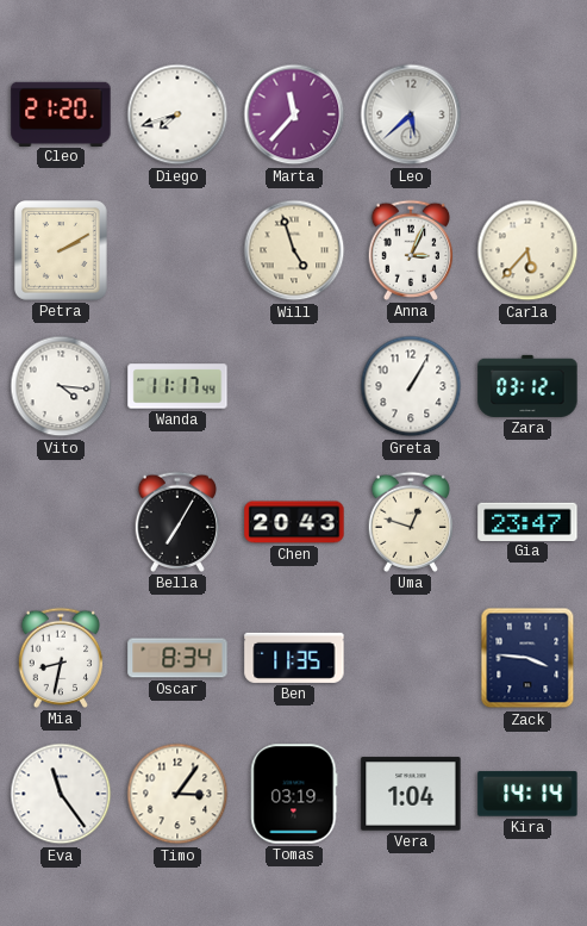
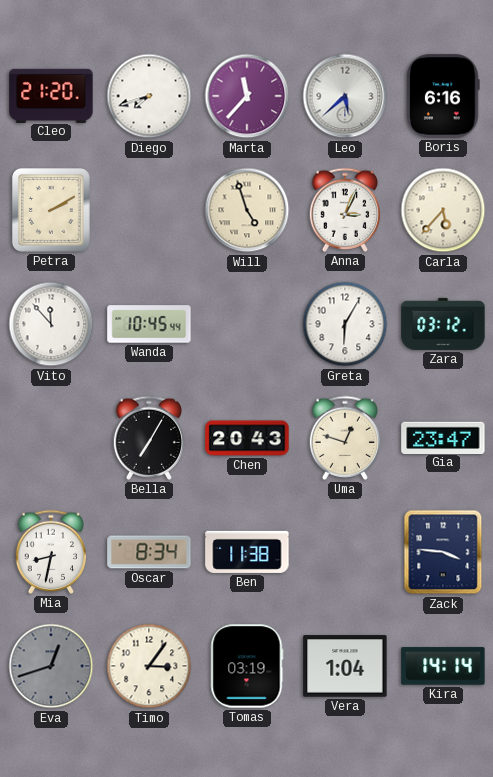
Boris: none -> 6:16 (443, 96)
Vito: 4:16 -> 11:53 (51, 324)
Wanda: 11:17 -> 10:45 (149, 324)
Greta: 1:05 -> 6:05 (345, 324)
Ben: 11:35 -> 11:38 (247, 552)
Eva: 11:24 -> 12:42 (51, 666)
Eva dial: white -> grey (51, 666)
